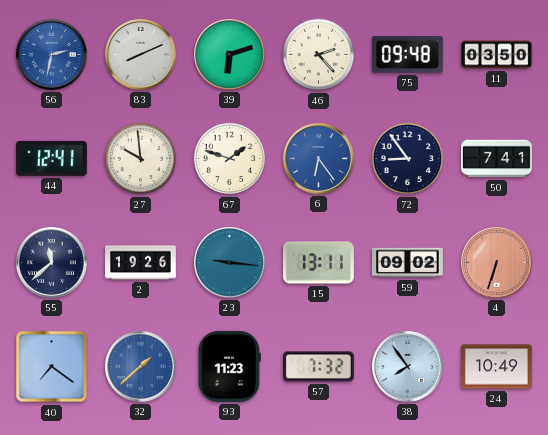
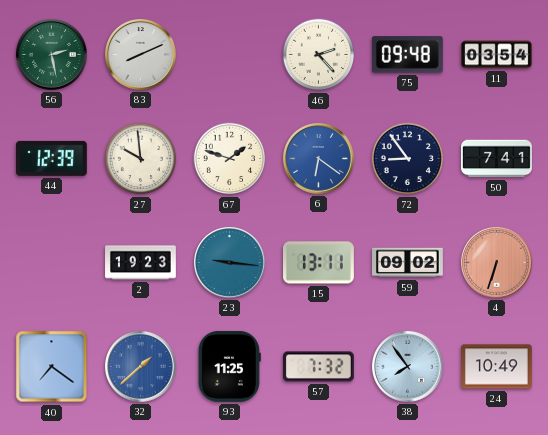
56: 2:32 -> 2:28 (52, 55)
56 dial: blue -> green (52, 55)
39: 6:12 -> none (230, 55)
11: 03:50 -> 03:54 (497, 55)
44: 12:41 -> 12:39 (51, 158)
6: 6:24 -> 6:21 (319, 159)
55: 11:38 -> none (52, 263)
2: 19:26 -> 19:23 (141, 263)
93: 11:23 -> 11:25 (229, 366)
